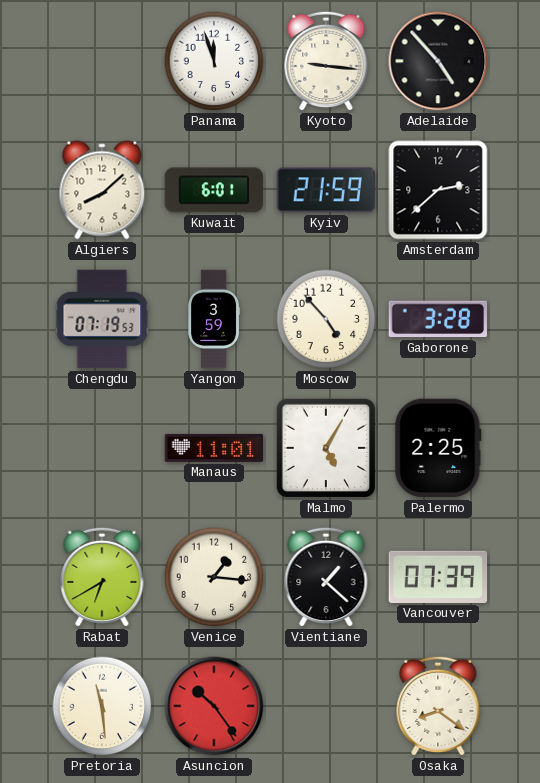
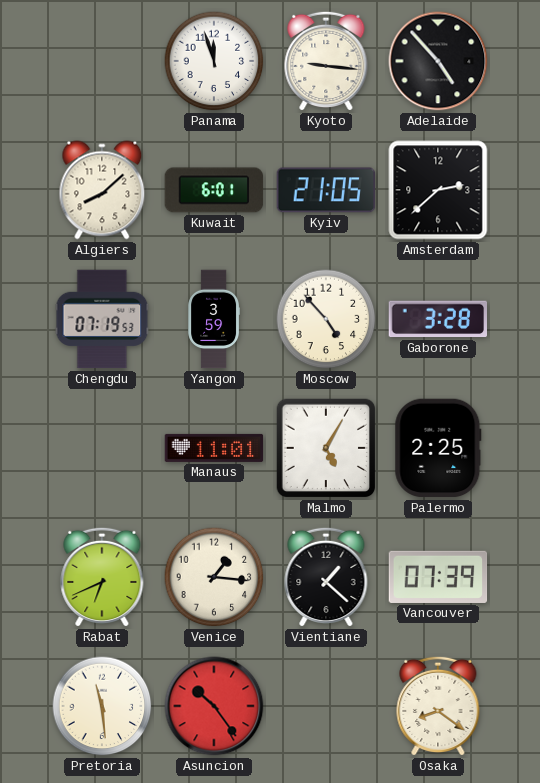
Kyiv: 21:59 -> 21:05 (326, 190)
Rabat: 6:40 -> 6:41 (102, 577)
